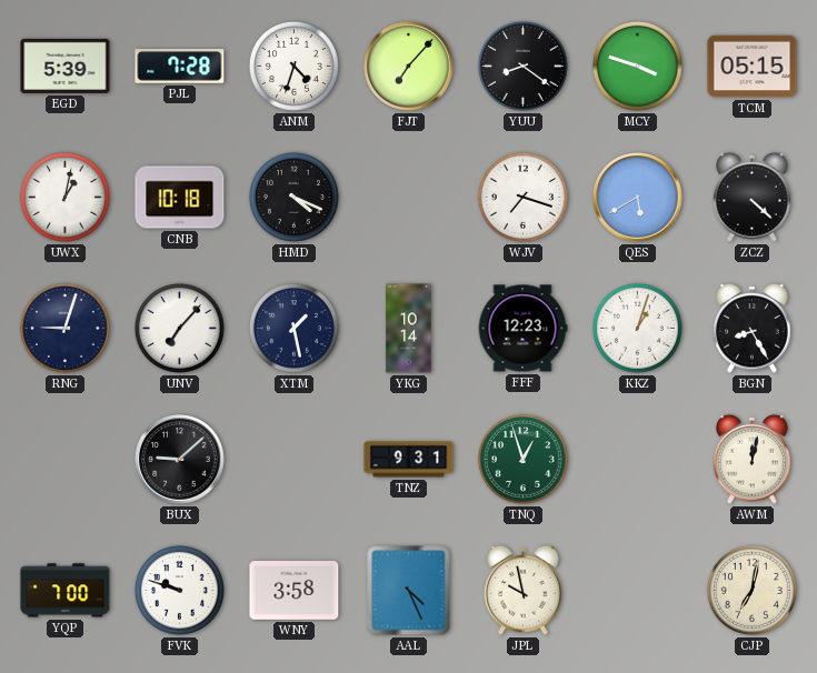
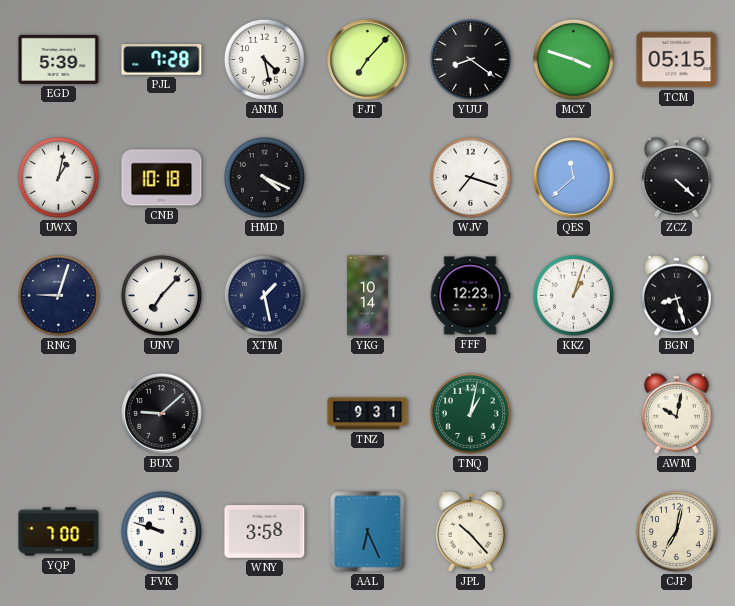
ANM: 4:33 -> 4:28 (264, 59)
QES: 5:40 -> 11:38 (574, 178)
BGN: 8:25 -> 8:27 (677, 295)
TNQ: 12:57 -> 1:02 (470, 413)
AWM: 12:02 -> 10:02 (677, 413)
AAL: 4:26 -> 6:26 (368, 532)
JPL: 9:58 -> 10:23 (471, 531)
